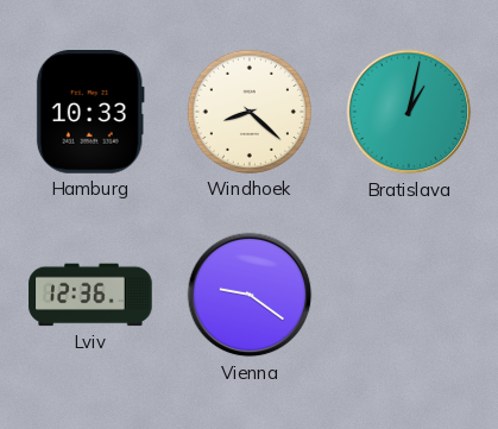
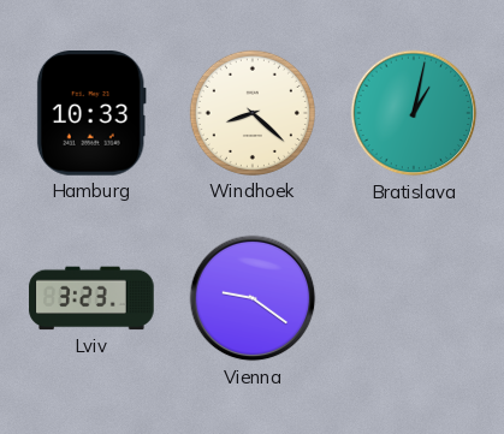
Lviv: 12:36 -> 3:23 (91, 298)
